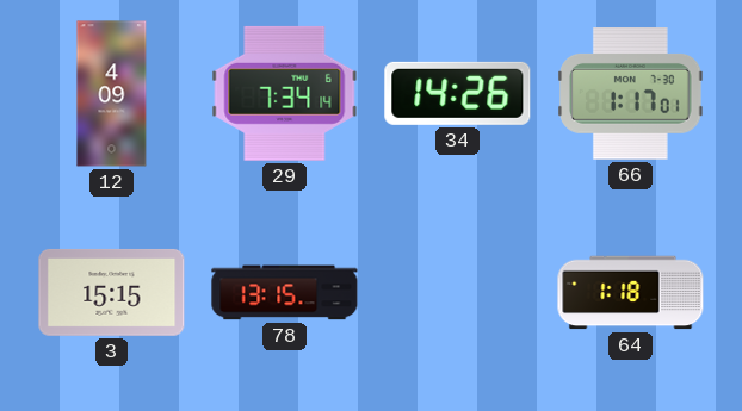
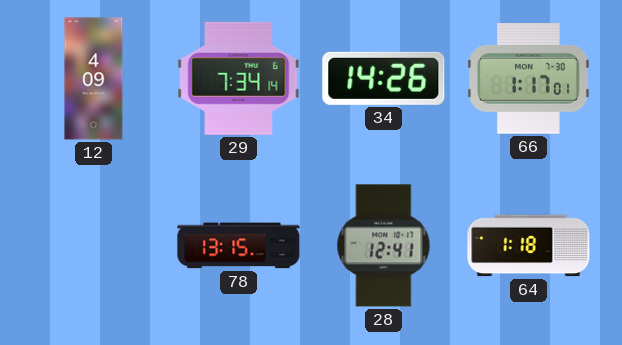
3: 15:15 -> none (112, 292)
28: none -> 12:41 (384, 246)
